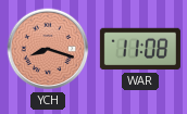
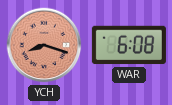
WAR: 11:08 -> 6:08 (129, 45)
